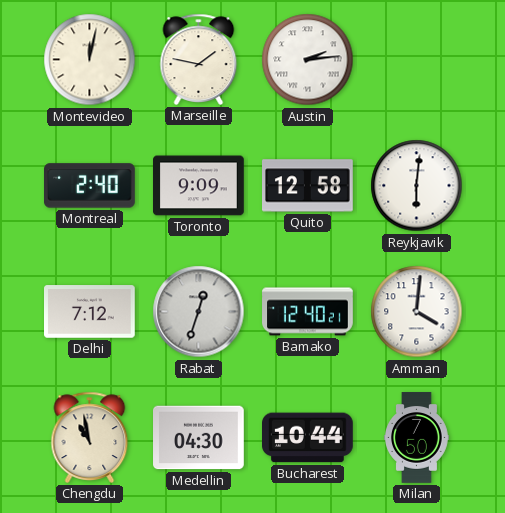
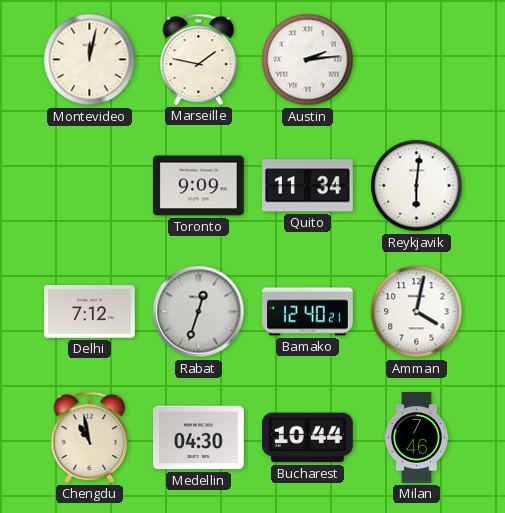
Montreal: 2:40 -> none (90, 186)
Quito: 12:58 -> 11:34 (308, 186)
Amman: 4:01 -> 4:02 (417, 312)
Milan: 7:50 -> 7:46 (417, 438)
